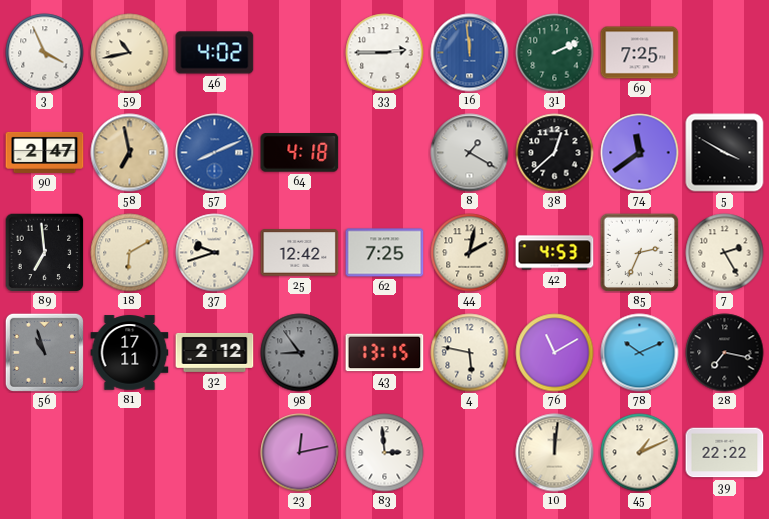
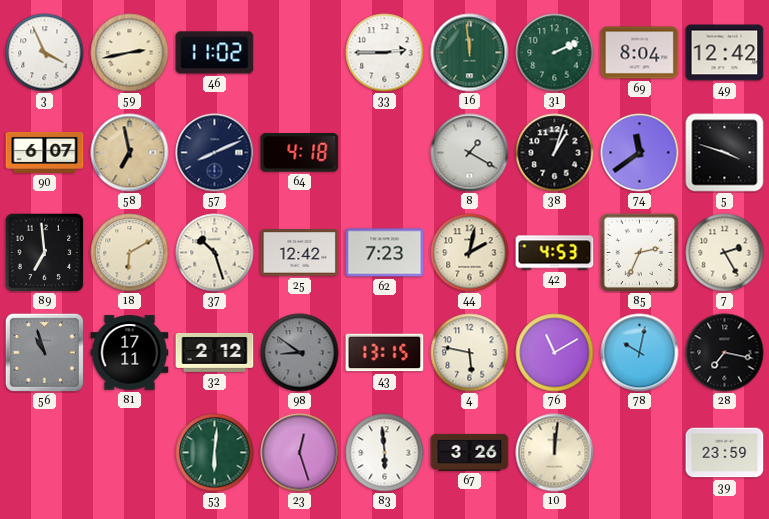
59: 10:43 -> 2:43 (130, 53)
46: 4:02 -> 11:02 (215, 53)
16 dial: blue -> green (470, 53)
69: 7:25 -> 8:04 (640, 53)
49: none -> 12:42 (725, 53)
90: 2:47 -> 6:07 (45, 152)
57 dial: blue -> navy (215, 153)
38: 12:38 -> 1:03 (555, 153)
5: 3:50 -> 3:48 (725, 153)
37: 9:42 -> 10:27 (215, 253)
62: 7:25 -> 7:23 (385, 253)
98: 8:54 -> 8:51 (300, 353)
78: 10:11 -> 10:02 (640, 353)
53: none -> 6:01 (215, 453)
23: 12:13 -> 12:27 (300, 453)
83: 2:59 -> 5:59 (385, 453)
67: none -> 3:26 (470, 452)
45: 1:11 -> none (640, 453)
39: 22:22 -> 23:59 (725, 453)
